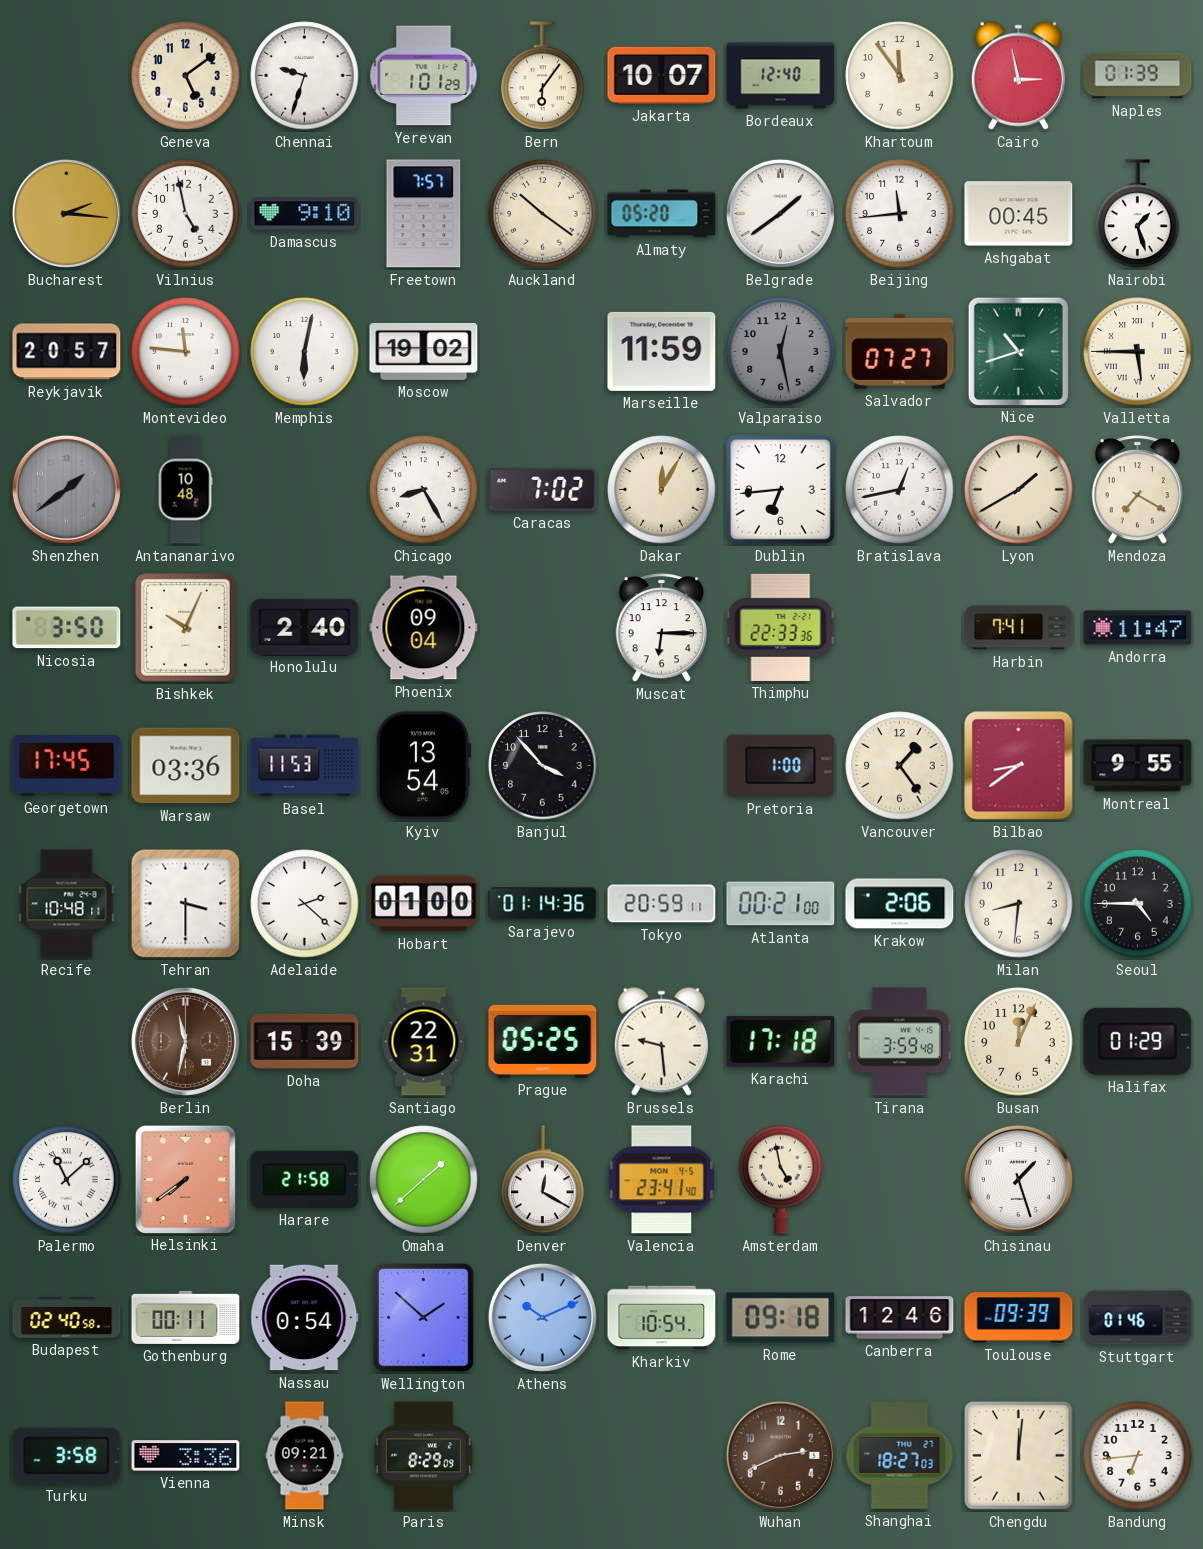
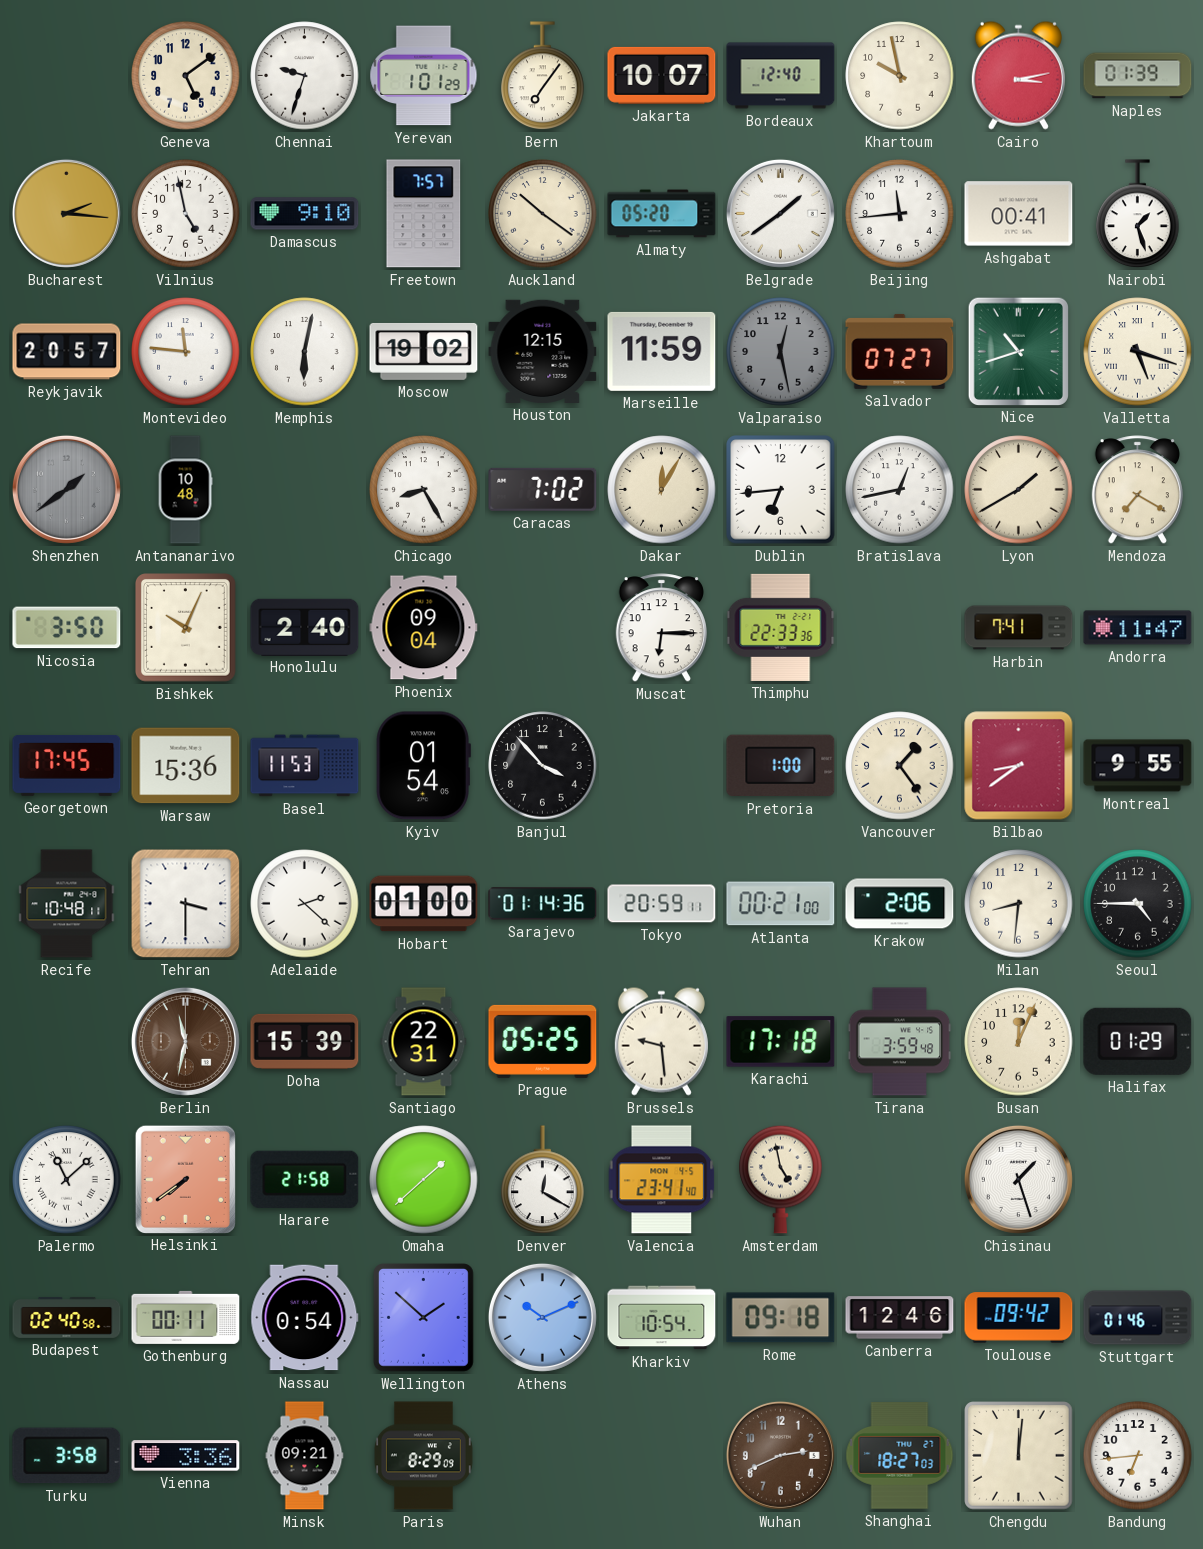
Bern: 6:06 -> 7:06 (543, 76)
Khartoum: 11:54 -> 9:58 (900, 76)
Cairo: 2:58 -> 3:13 (1018, 75)
Ashgabat: 00:45 -> 00:41 (1019, 214)
Houston: none -> 12:15 (543, 351)
Valletta: 5:45 -> 5:18 (1138, 352)
Warsaw: 03:36 -> 15:36 (186, 766)
Kyiv: 13:54 -> 01:54 (423, 766)
Toulouse: 09:39 -> 09:42 (1019, 1318)
